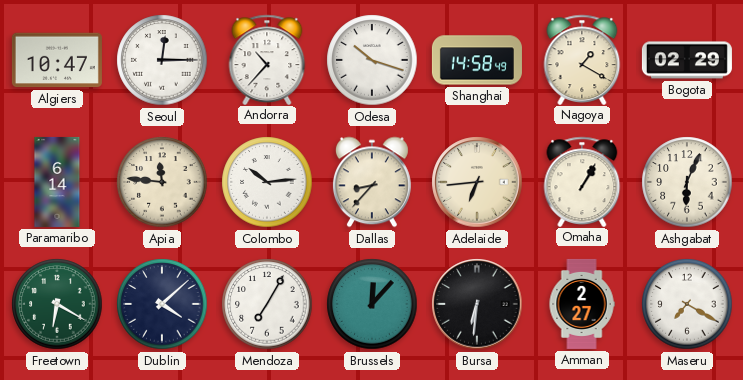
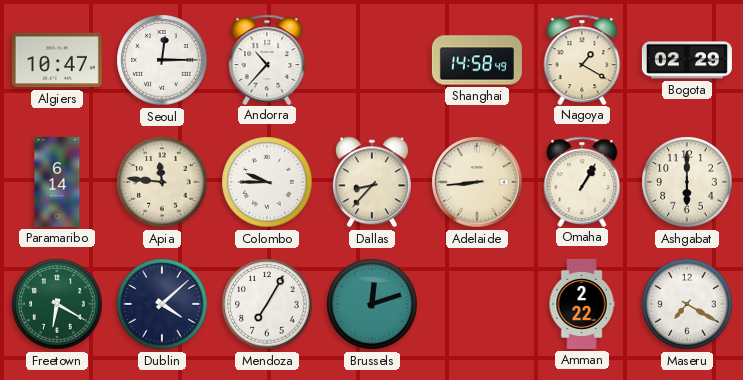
Odesa: 10:18 -> none (372, 60)
Colombo: 10:14 -> 9:45 (267, 182)
Adelaide: 6:44 -> 8:44 (477, 182)
Ashgabat: 6:04 -> 6:00 (687, 182)
Brussels: 12:07 -> 12:12 (372, 304)
Bursa: 6:31 -> none (477, 304)
Amman: 2:27 -> 2:22 (582, 304)
